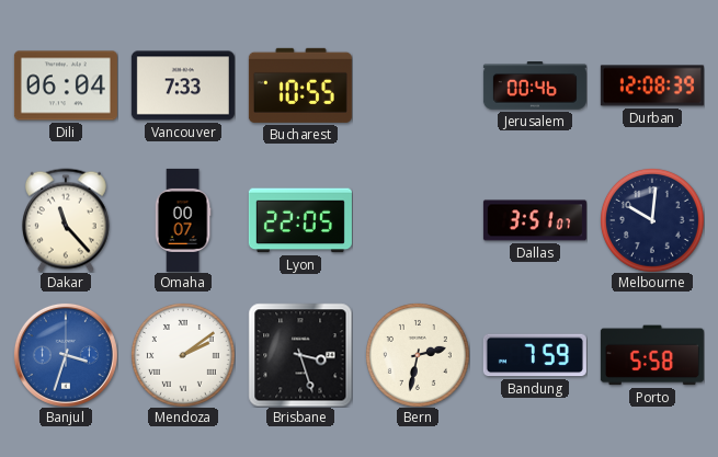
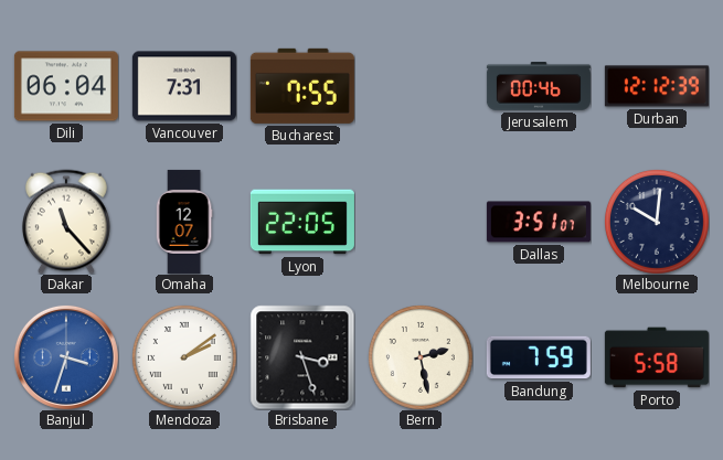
Vancouver: 7:33 -> 7:31 (184, 86)
Bucharest: 10:55 -> 7:55 (302, 86)
Durban: 12:08 -> 12:12 (657, 86)
Omaha: 00:07 -> 12:07 (184, 222)
Bern: 2:32 -> 2:28 (421, 357)
